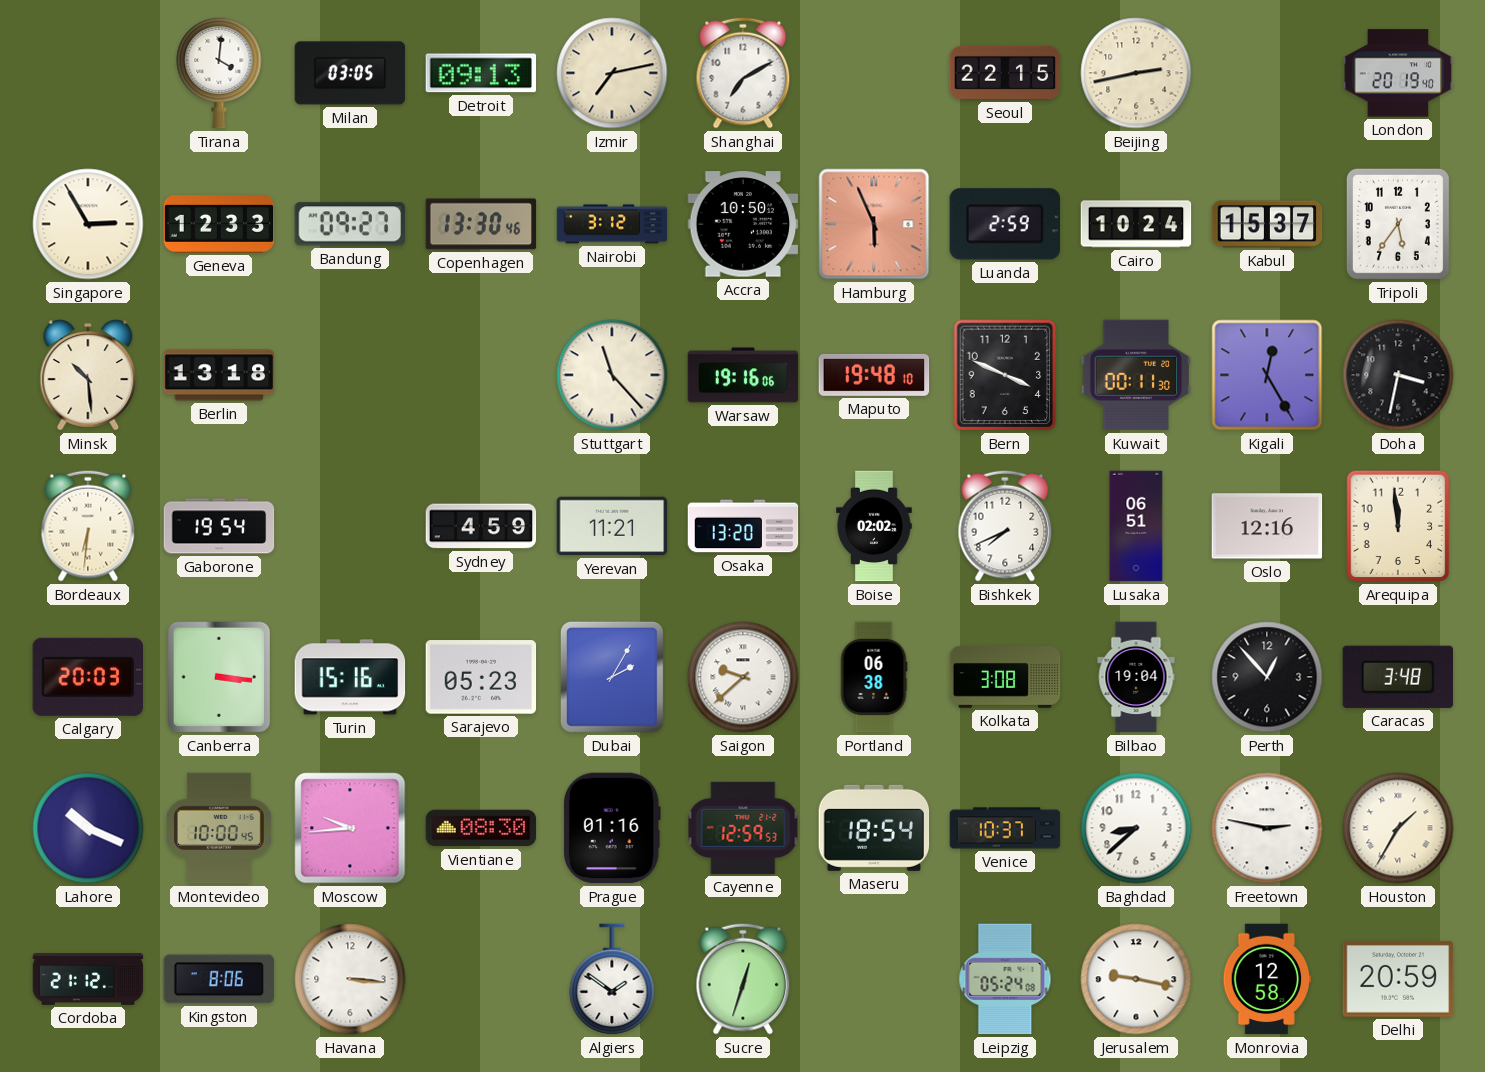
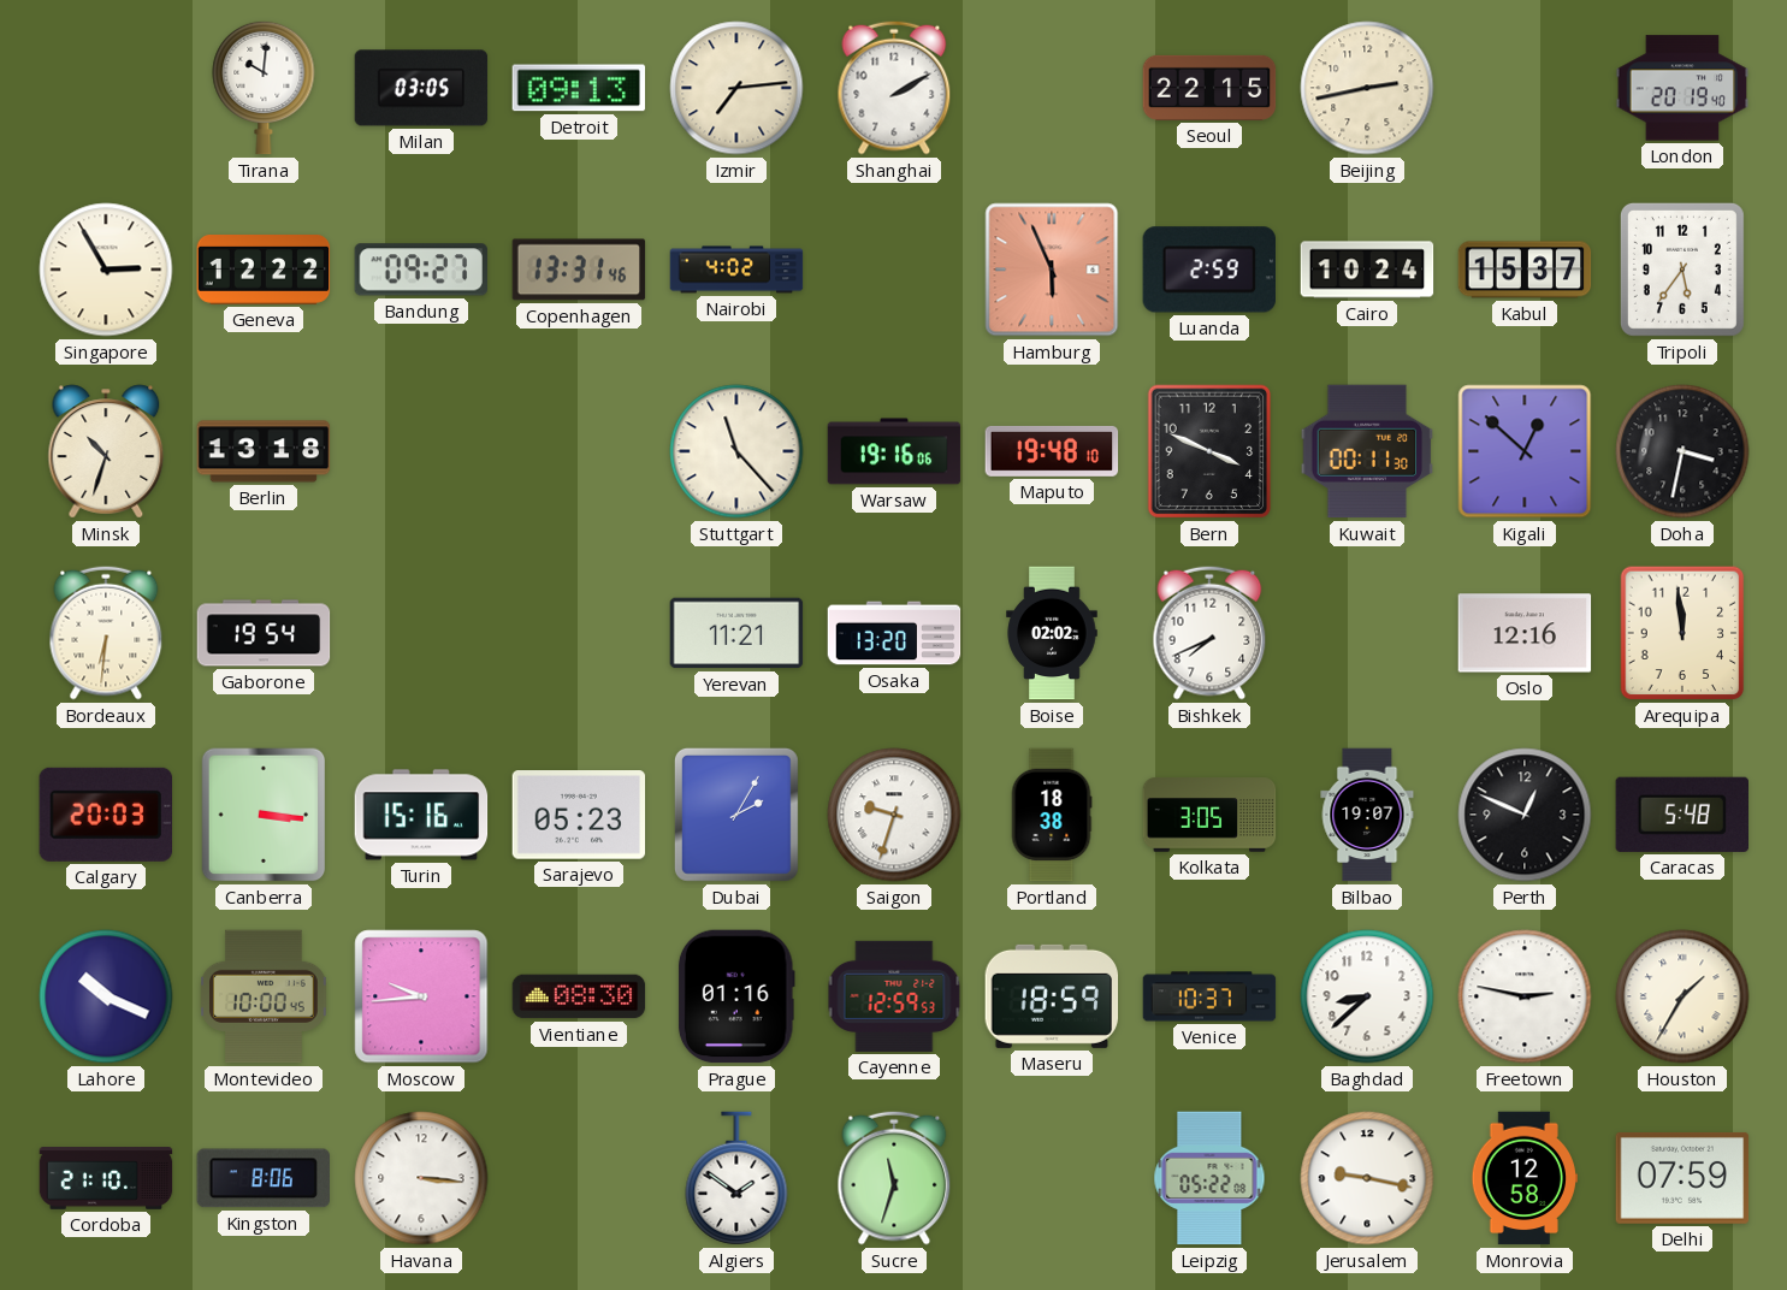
Tirana: 4:01 -> 10:01 (264, 88)
Izmir: 7:13 -> 7:14 (736, 88)
Shanghai: 7:10 -> 2:10 (894, 88)
Geneva: 12:33 -> 12:22 (264, 271)
Copenhagen: 13:30 -> 13:31 (579, 270)
Nairobi: 3:12 -> 4:02 (736, 270)
Accra: 10:50 -> none (743, 224)
Minsk: 10:29 -> 10:33 (106, 451)
Kigali: 12:25 -> 12:52 (1525, 451)
Sydney: 4:59 -> none (481, 526)
Lusaka: 06:51 -> none (1136, 526)
Saigon: 9:38 -> 9:33 (894, 815)
Portland: 06:38 -> 18:38 (1052, 815)
Kolkata: 3:08 -> 3:05 (1209, 815)
Bilbao: 19:04 -> 19:07 (1367, 815)
Perth: 12:53 -> 12:49 (1525, 815)
Caracas: 3:48 -> 5:48 (1681, 815)
Maseru: 18:54 -> 18:59 (1052, 996)
Cordoba: 21:12 -> 21:10 (106, 1178)
Sucre: 12:33 -> 11:33 (894, 1178)
Leipzig: 05:24 -> 05:22 (1209, 1178)
Delhi: 20:59 -> 07:59 (1682, 1178)
